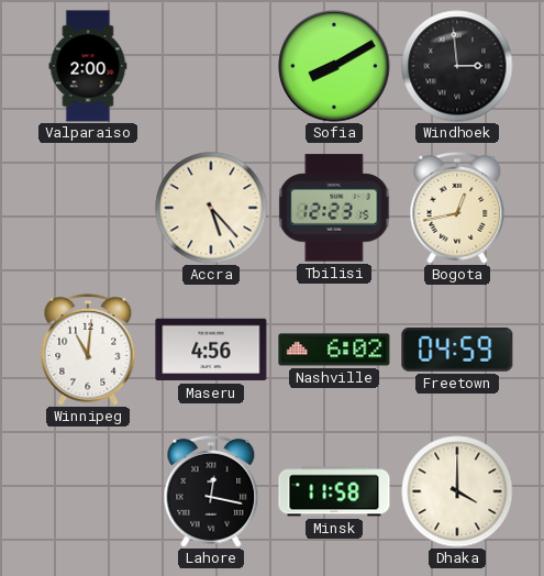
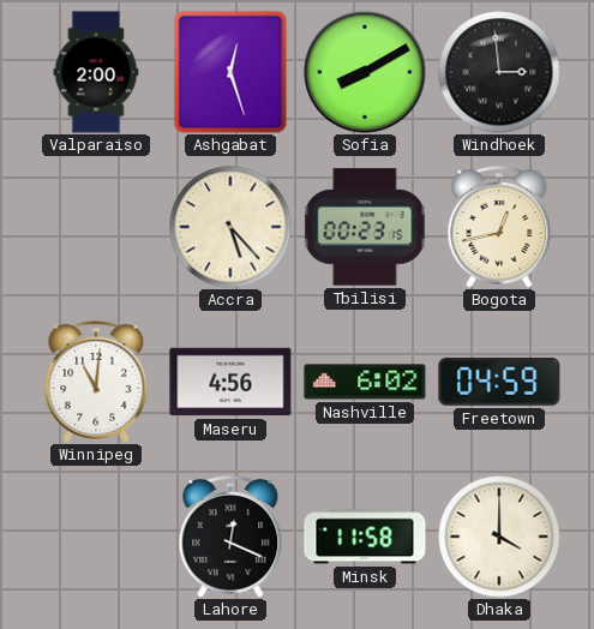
Ashgabat: none -> 12:27 (230, 72)
Tbilisi: 12:23 -> 00:23 (365, 227)
Lahore: 12:17 -> 12:19 (230, 537)
